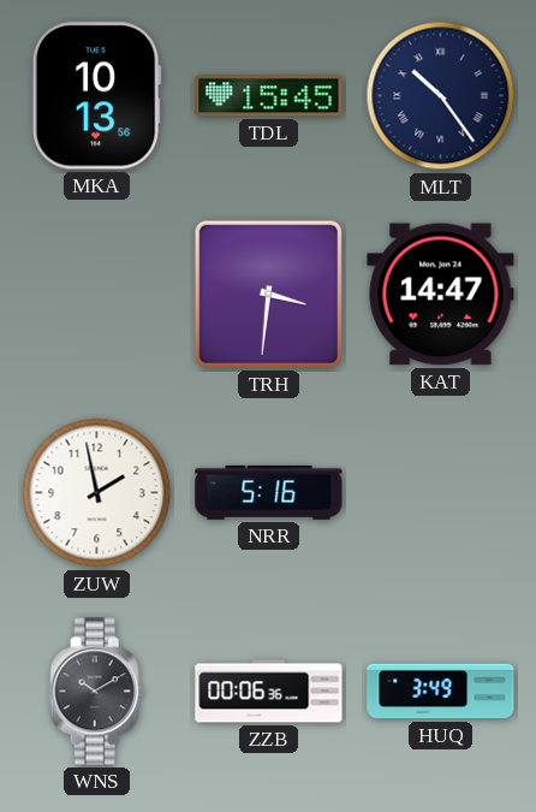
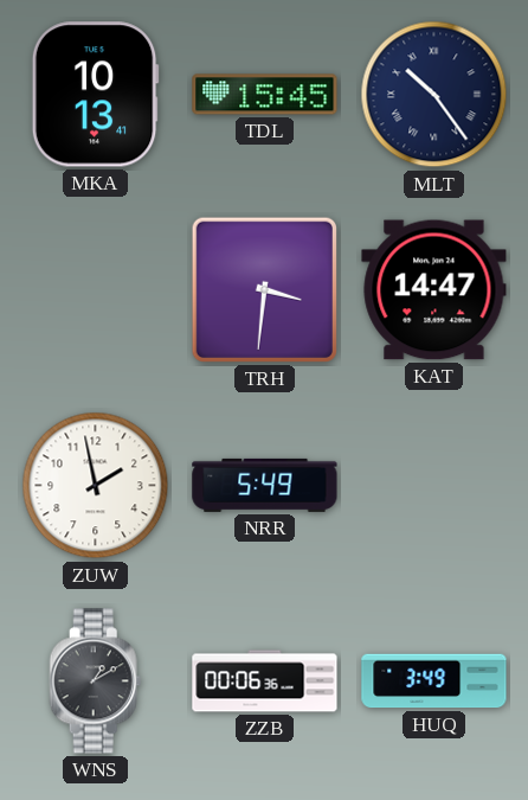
MKA: 10:13:56 -> 10:13:41 (95, 95)
NRR: 5:16 -> 5:49 (265, 485)
WNS: 10:10 -> 1:10 (96, 681)
